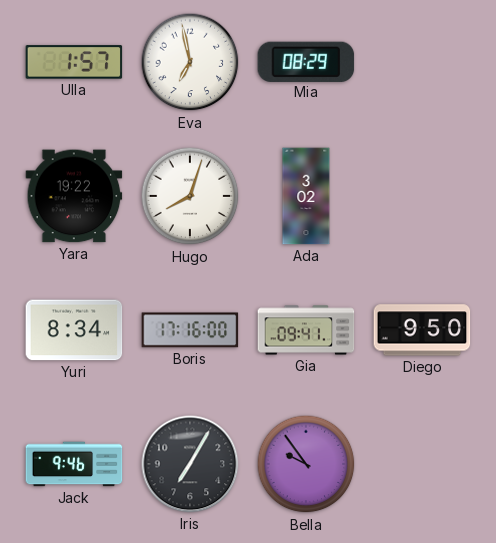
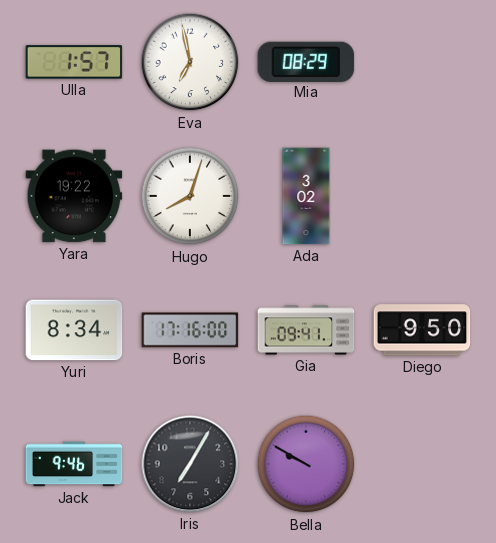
Bella: 9:54 -> 9:50 (306, 464)
